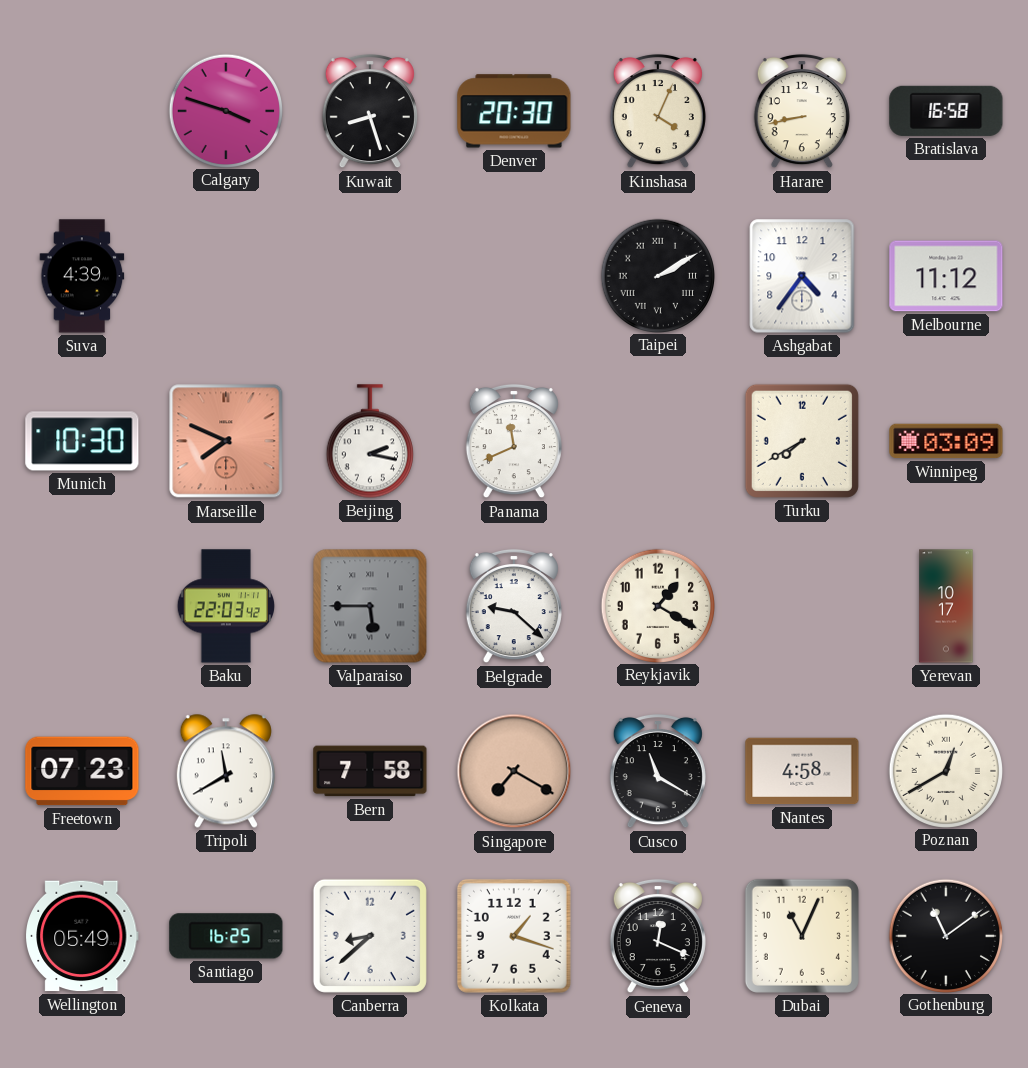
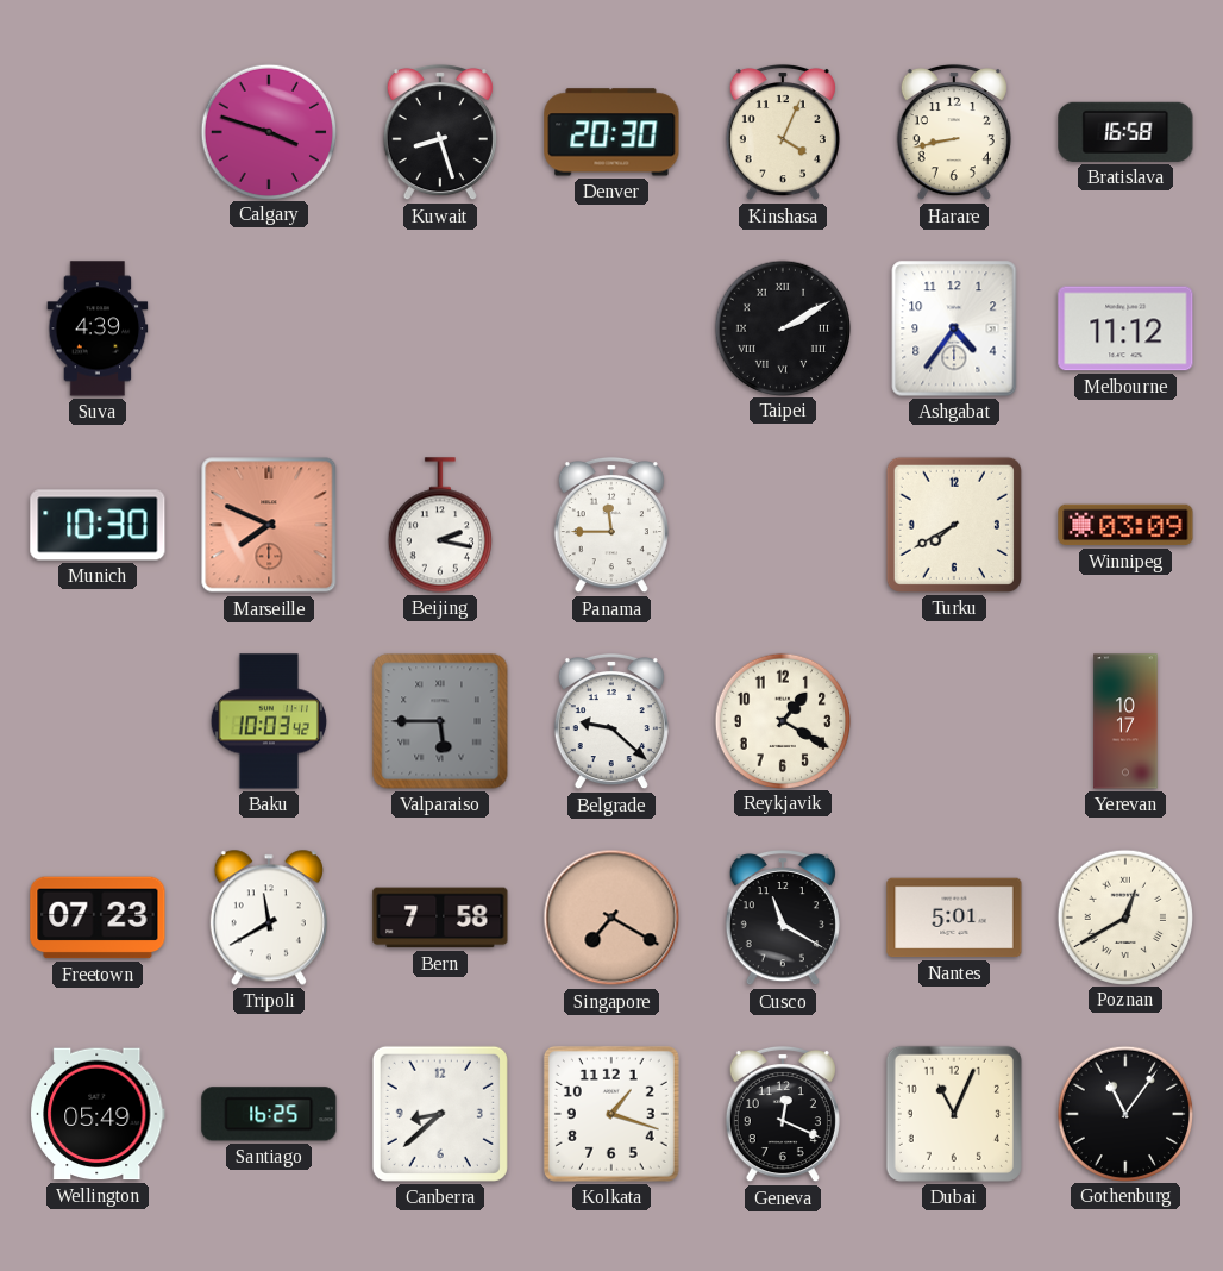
Panama: 11:41 -> 11:45 (611, 525)
Baku: 22:03 -> 10:03 (268, 721)
Nantes: 4:58 -> 5:01 (954, 918)
Gothenburg: 11:09 -> 11:06 (1124, 1113)
